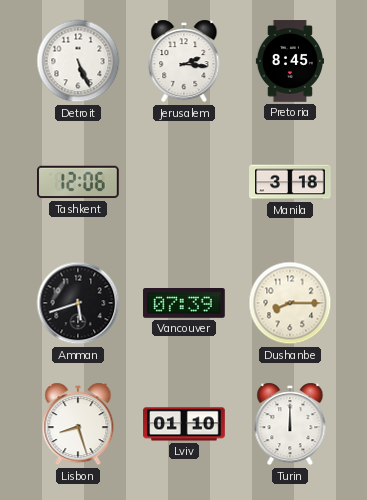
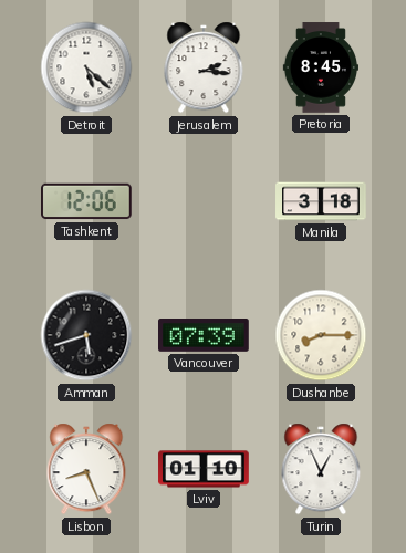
Detroit: 5:26 -> 5:22 (86, 67)
Lisbon: 8:27 -> 8:26 (86, 469)
Turin: 12:00 -> 12:56 (321, 469)
